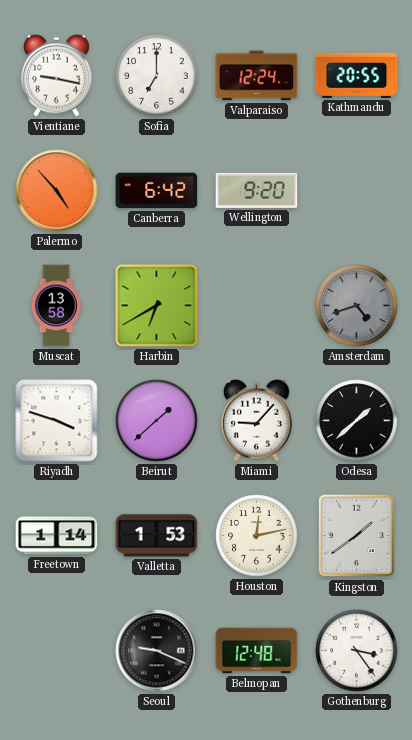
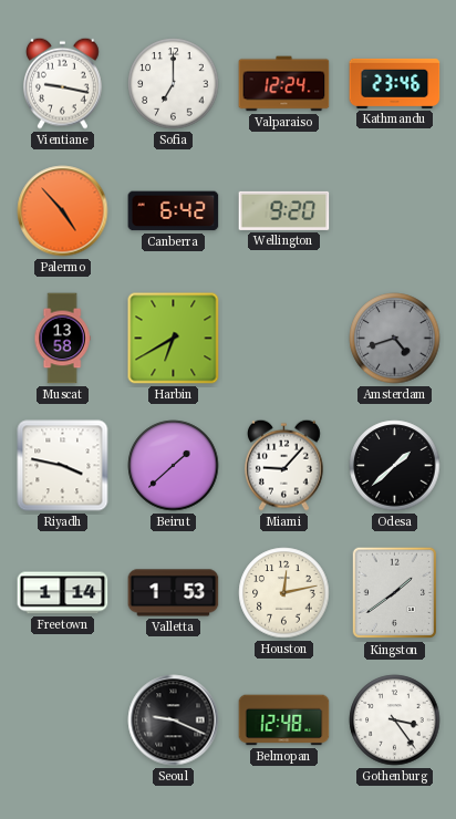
Kathmandu: 20:55 -> 23:46 (395, 83)
Riyadh: 3:48 -> 3:47 (63, 466)
